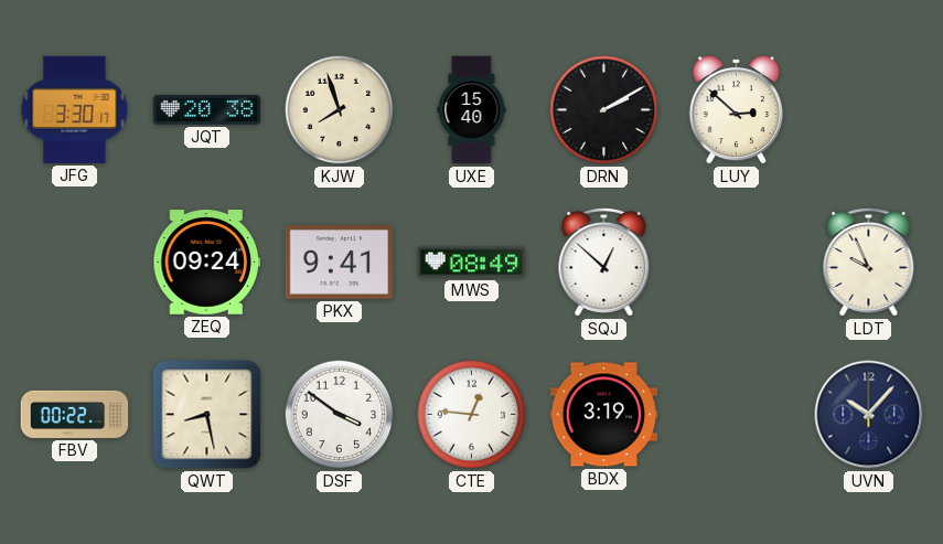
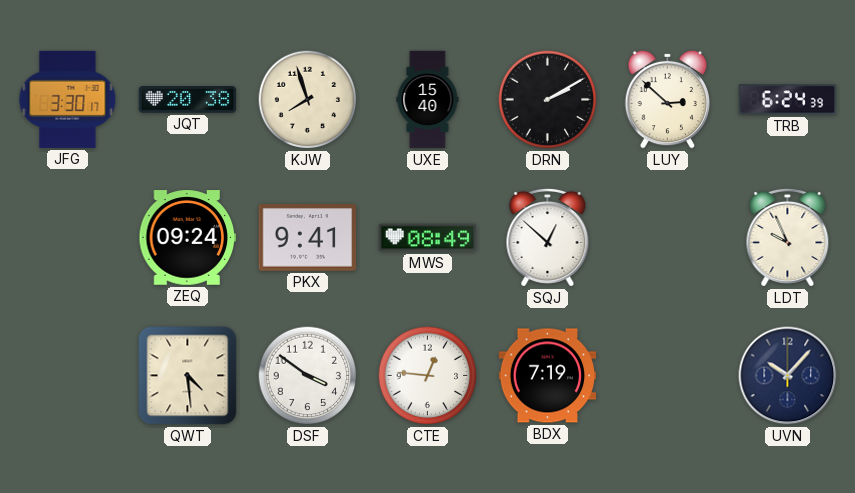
TRB: none -> 6:24 (788, 100)
FBV: 00:22 -> none (75, 414)
QWT: 8:28 -> 4:29 (188, 376)
BDX: 3:19 -> 7:19 (548, 376)
